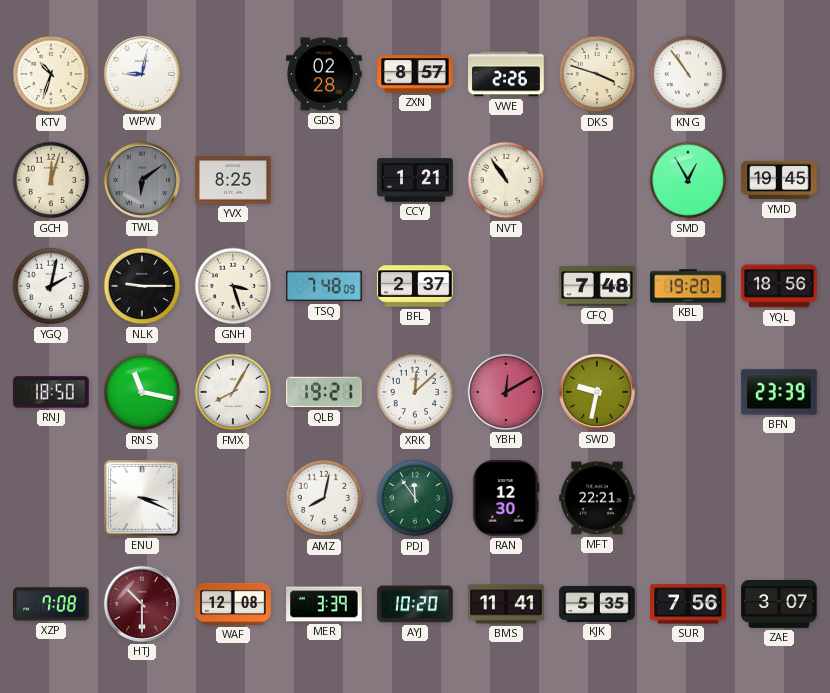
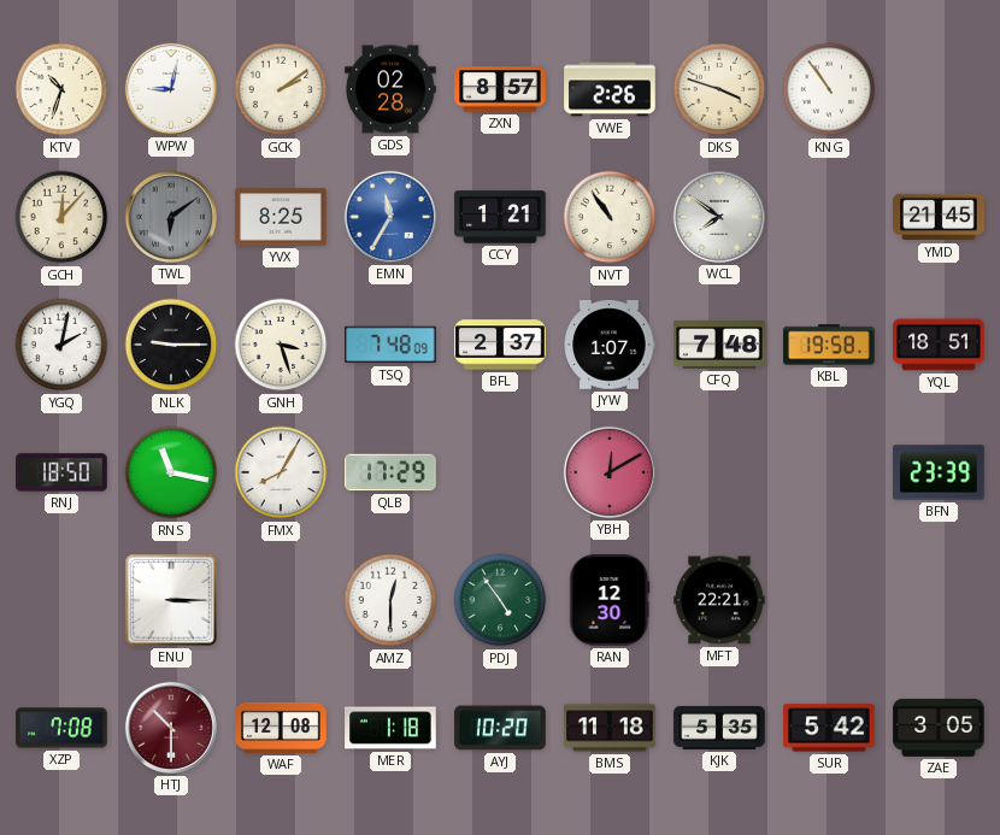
GCK: none -> 2:09 (281, 89)
GCH: 12:03 -> 12:07 (61, 217)
EMN: none -> 11:35 (390, 217)
WCL: none -> 7:51 (719, 217)
SMD: 12:55 -> none (688, 180)
YMD: 19:45 -> 21:45 (939, 217)
JYW: none -> 1:07 (610, 345)
KBL: 19:20 -> 19:58 (829, 345)
YQL: 18:56 -> 18:51 (939, 345)
QLB: 19:21 -> 17:29 (390, 472)
XRK: 12:08 -> none (415, 392)
SWD: 9:32 -> none (597, 392)
ENU: 3:19 -> 3:15 (171, 600)
AMZ: 8:02 -> 12:30 (390, 600)
PDJ: 11:54 -> 4:54 (500, 600)
MER: 3:39 -> 1:18 (390, 728)
BMS: 11:41 -> 11:18 (610, 728)
SUR: 7:56 -> 5:42 (829, 728)
ZAE: 3:07 -> 3:05 (939, 728)
